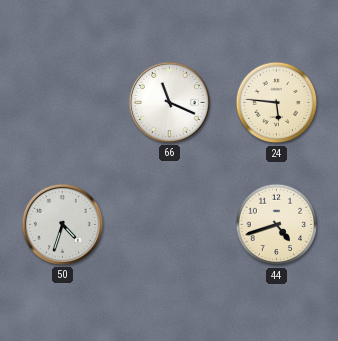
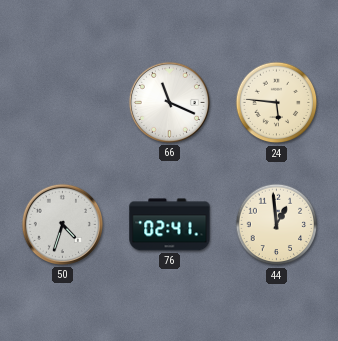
76: none -> 02:41 (170, 225)
44: 4:42 -> 12:59 (277, 225)
